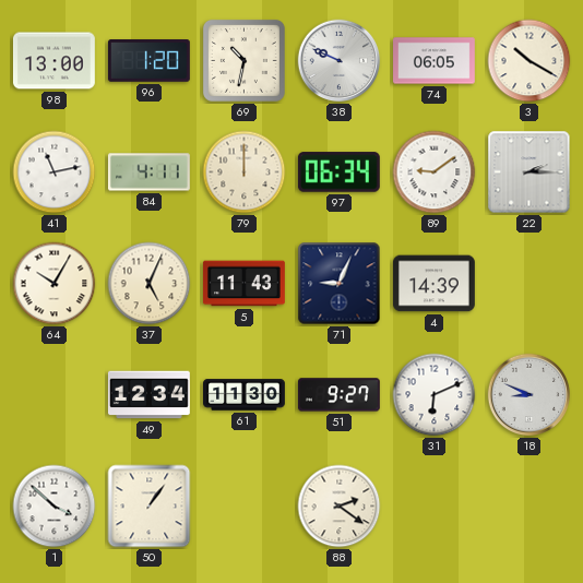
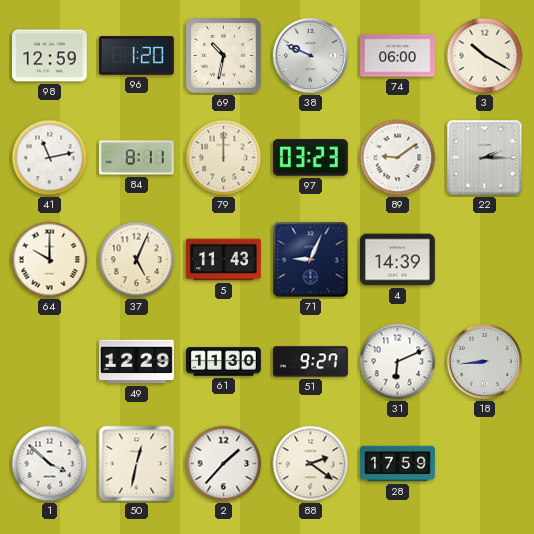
98: 13:00 -> 12:59 (49, 56)
74: 06:05 -> 06:00 (398, 56)
84: 4:11 -> 8:11 (136, 158)
97: 06:34 -> 03:23 (310, 158)
64: 10:05 -> 10:00 (50, 260)
49: 12:34 -> 12:29 (136, 362)
18: 8:49 -> 8:44 (485, 362)
50: 1:06 -> 12:32 (137, 464)
2: none -> 1:37 (224, 464)
28: none -> 17:59 (398, 464)
